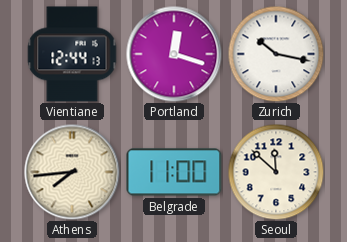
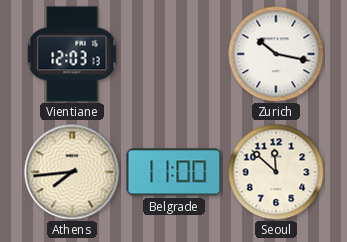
Vientiane: 12:44 -> 12:03 (72, 54)
Portland: 12:18 -> none (174, 54)
